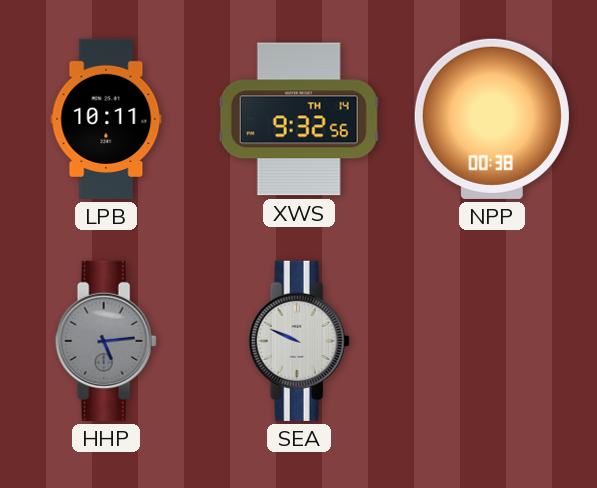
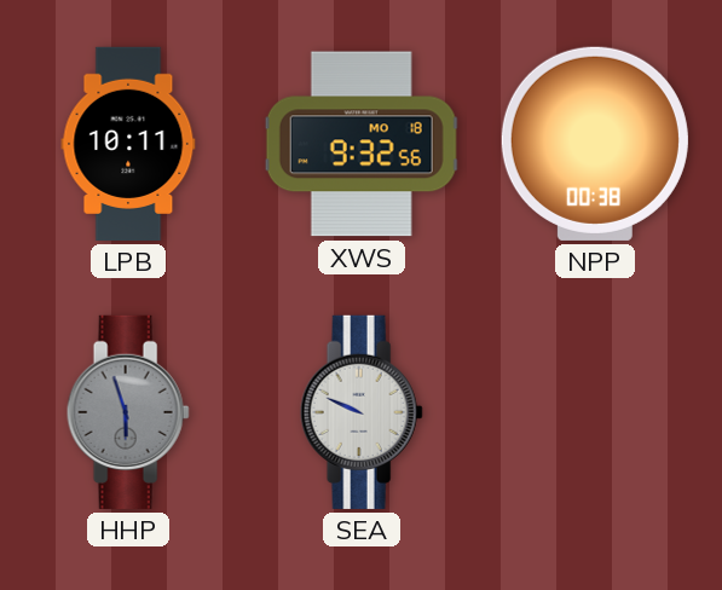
XWS date: TH 14 -> MO 18 (362, 144)
HHP: 5:14 -> 5:57 (128, 412)
